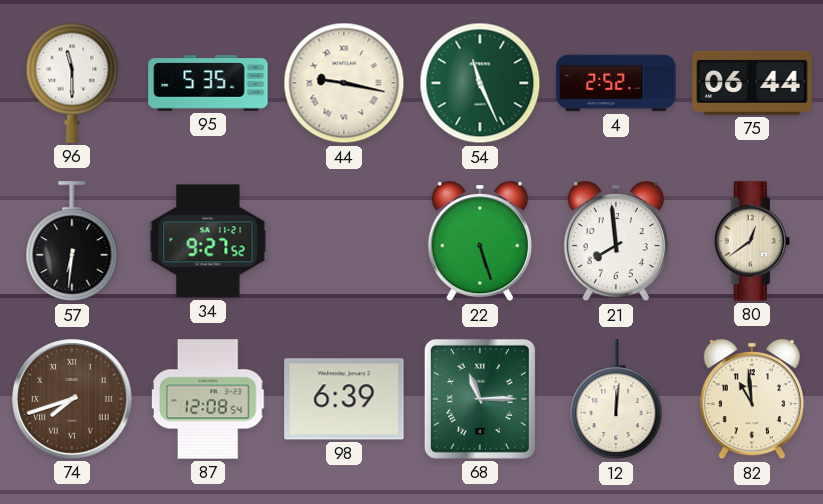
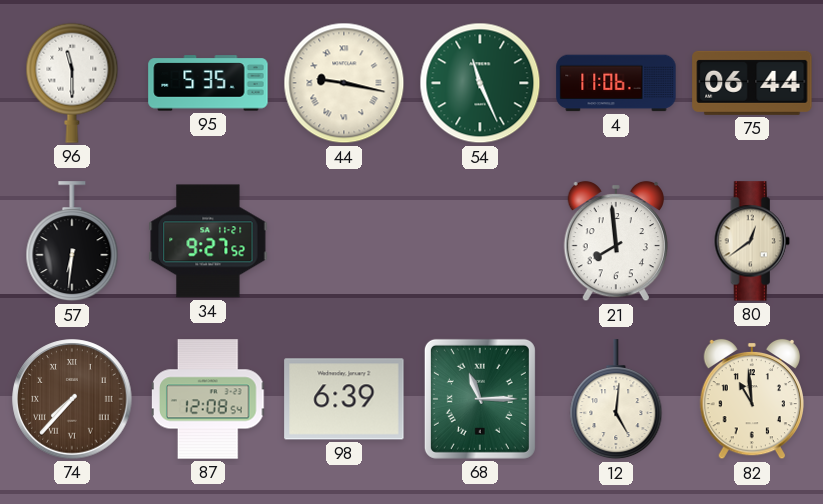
4: 2:52 -> 11:06 (616, 83)
22: 5:27 -> none (479, 241)
74: 7:42 -> 7:37 (72, 399)
12: 12:01 -> 5:01 (616, 400)
